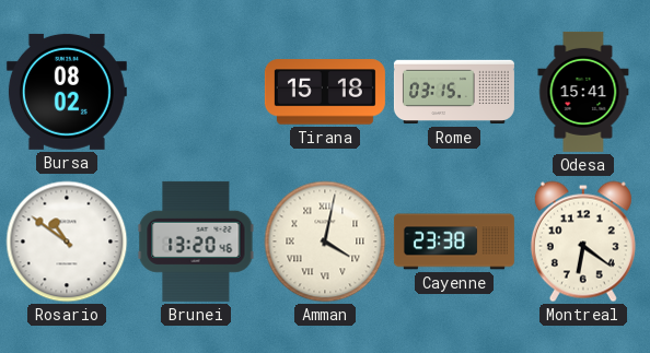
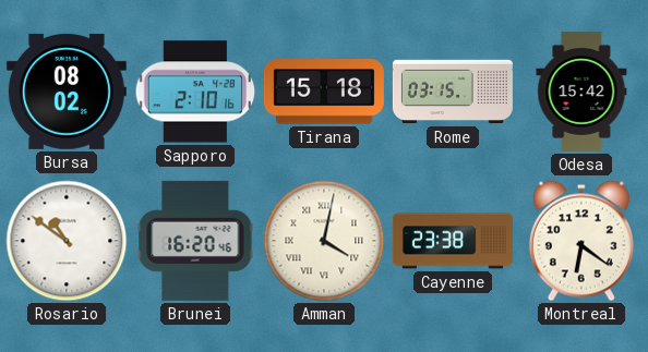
Sapporo: none -> 2:10 (195, 92)
Odesa: 15:41 -> 15:42 (581, 92)
Brunei: 13:20 -> 16:20 (195, 241)
